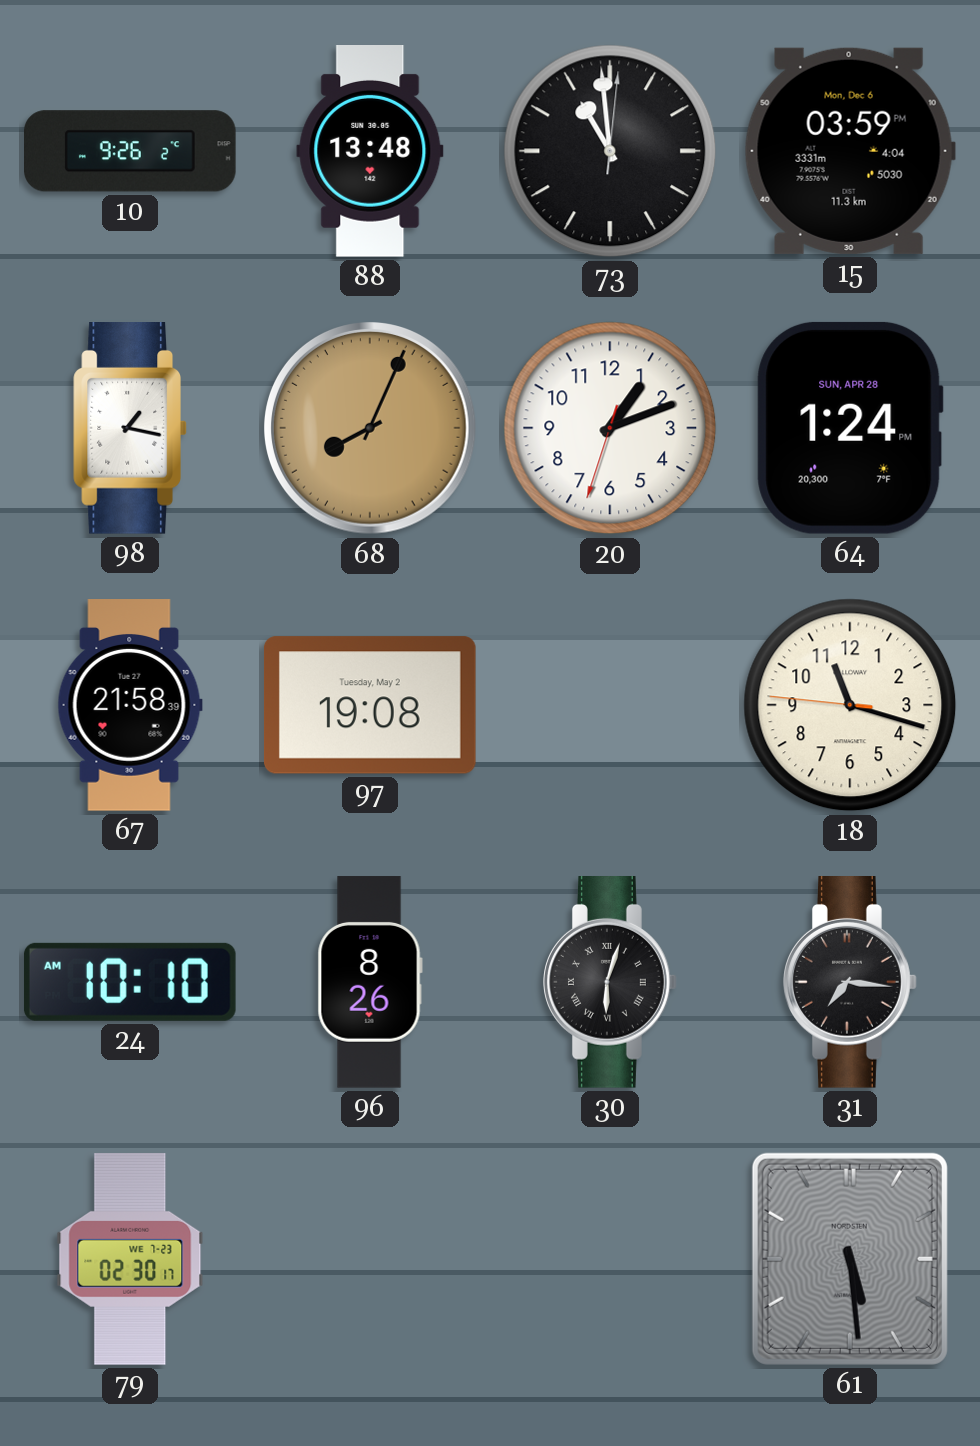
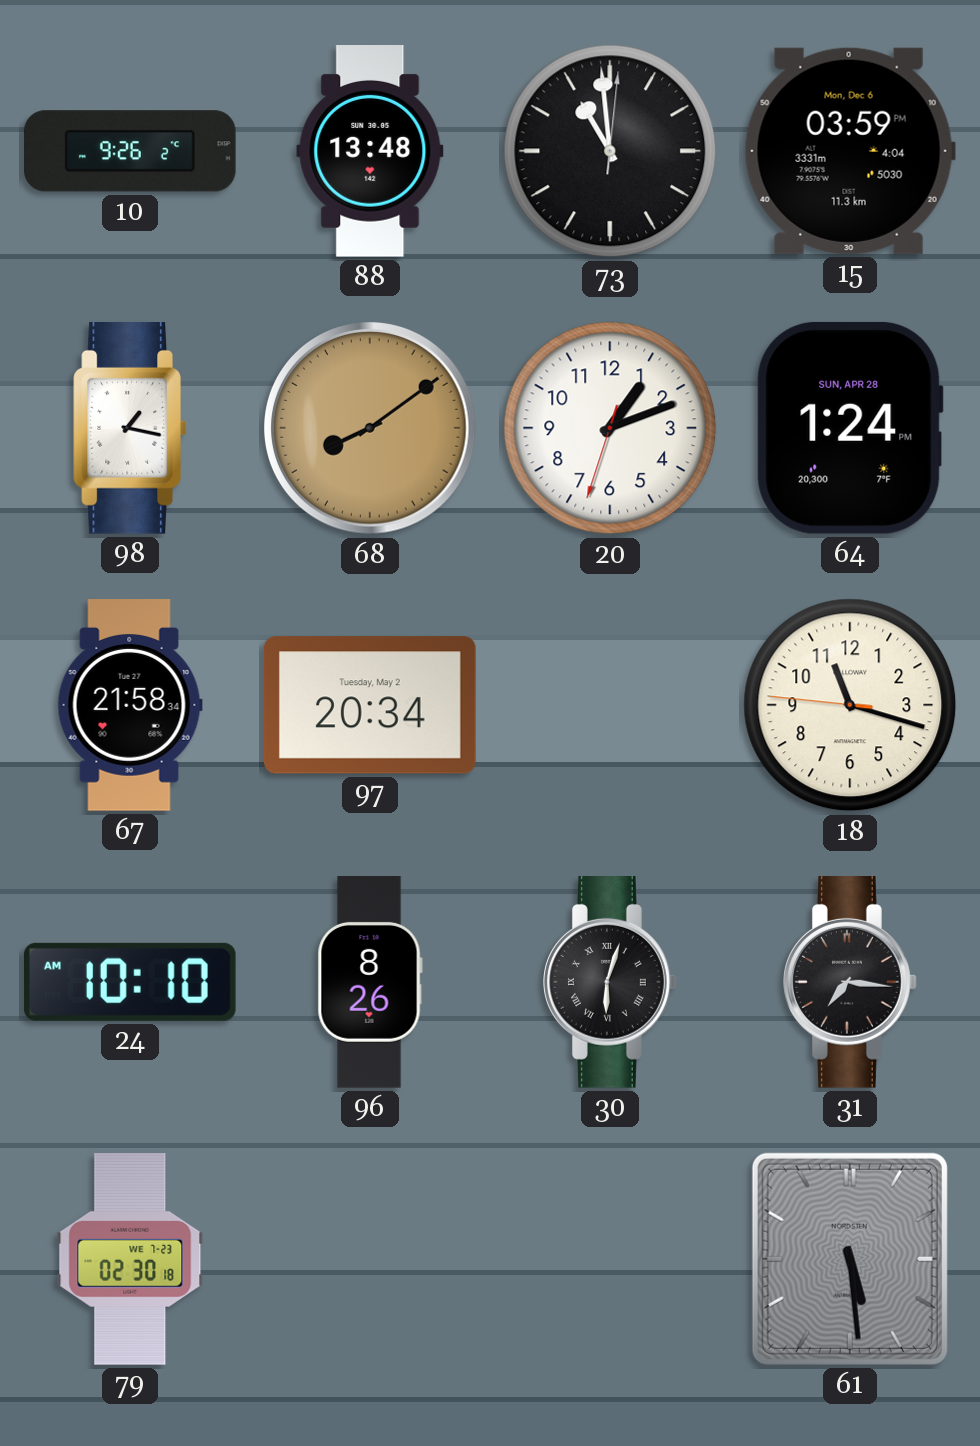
68: 8:04 -> 8:09 (371, 429)
67: 21:58:39 -> 21:58:34 (130, 705)
97: 19:08 -> 20:34 (370, 705)
79: 02:30:17 -> 02:30:18 (130, 1259)
